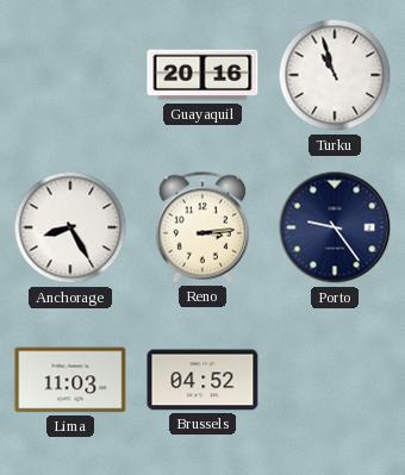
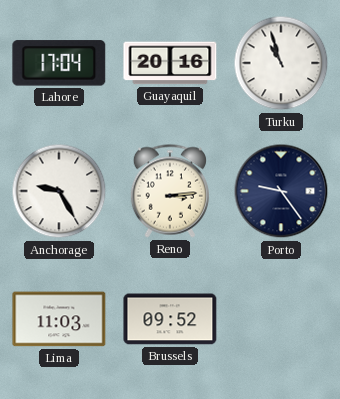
Lahore: none -> 17:04 (59, 63)
Anchorage: 8:25 -> 9:25 (59, 191)
Brussels: 04:52 -> 09:52 (170, 319)
